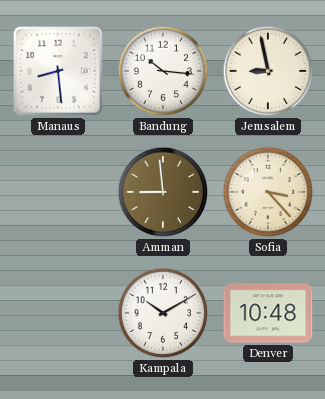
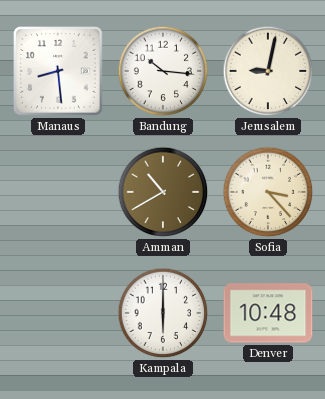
Jerusalem: 8:58 -> 9:02 (268, 71)
Amman: 8:59 -> 10:40 (163, 192)
Kampala: 10:10 -> 6:00 (163, 313)
